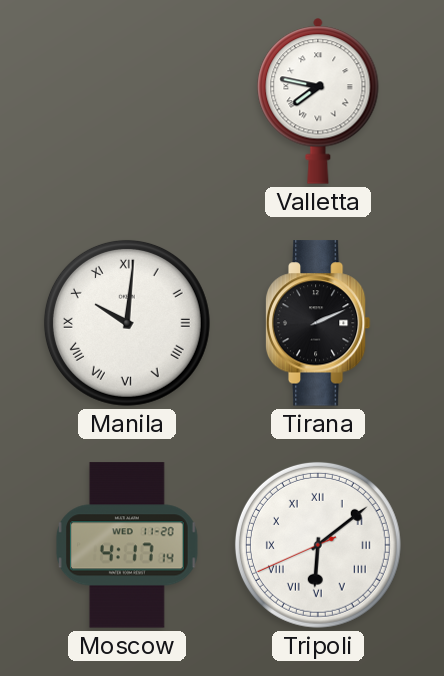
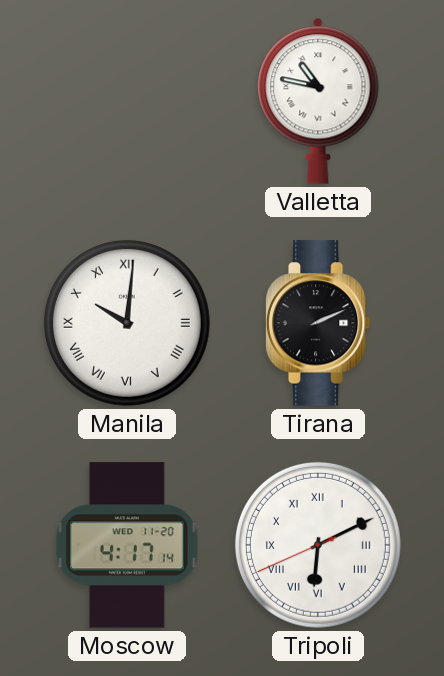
Valletta: 7:47 -> 10:47 (318, 101)
Tripoli: 6:08 -> 6:10 (318, 545)
